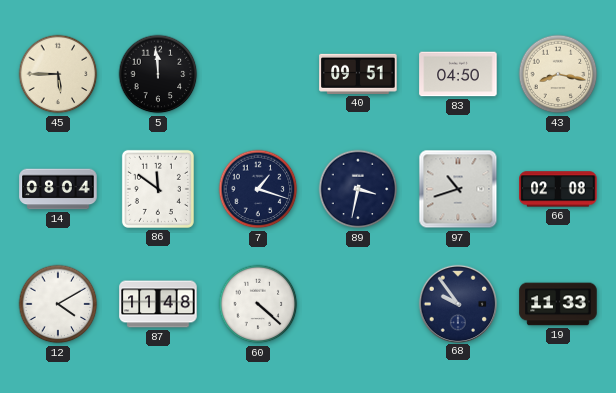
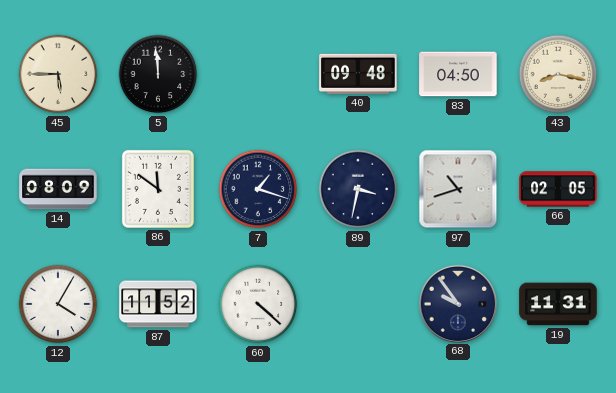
40: 09:51 -> 09:48 (358, 74)
14: 08:04 -> 08:09 (58, 189)
66: 02:08 -> 02:05 (558, 189)
12: 4:10 -> 4:05 (58, 304)
87: 11:48 -> 11:52 (158, 304)
19: 11:33 -> 11:31 (558, 304)
